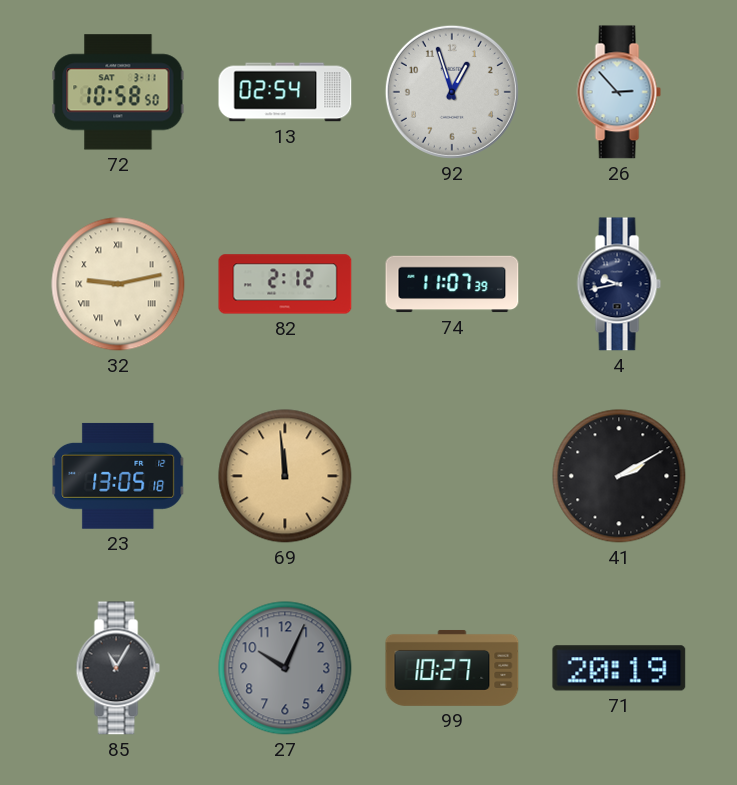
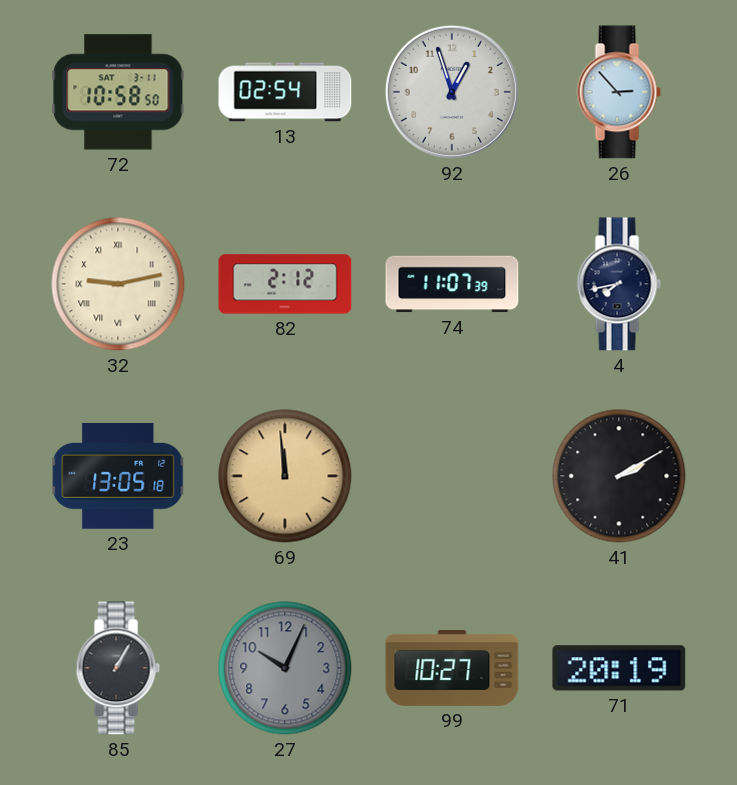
4: 9:43 -> 7:43 (619, 284)
85: 11:05 -> 1:05 (118, 668)
